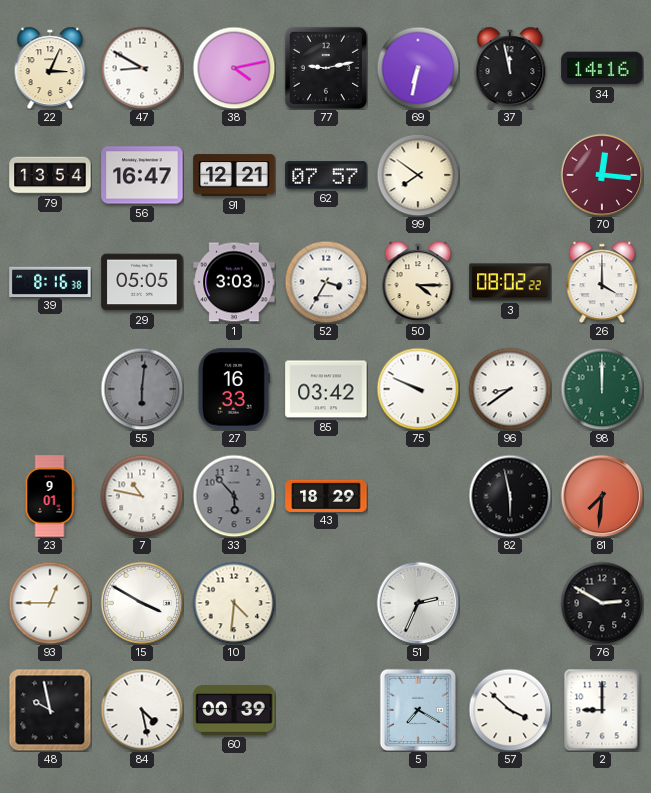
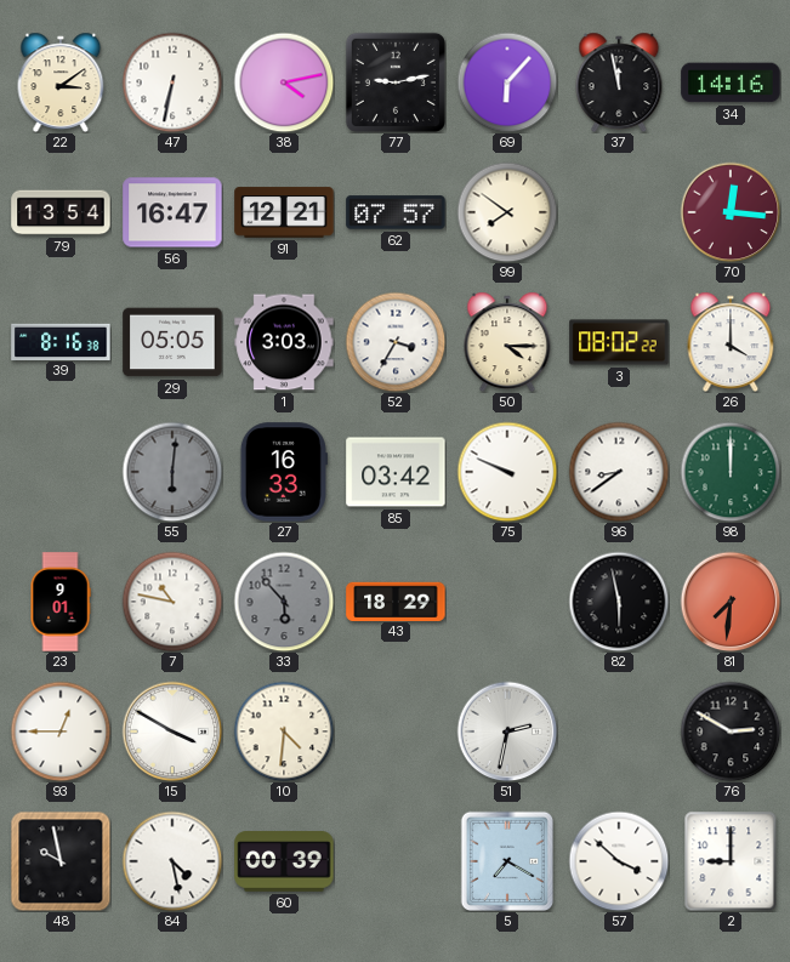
22: 3:04 -> 3:09 (61, 82)
47: 8:50 -> 6:32 (172, 82)
69: 6:32 -> 6:07 (507, 82)
51: 2:34 -> 2:32 (507, 732)
